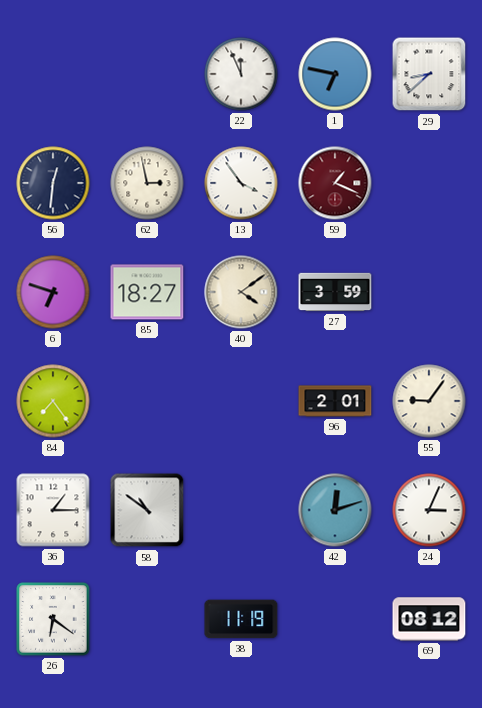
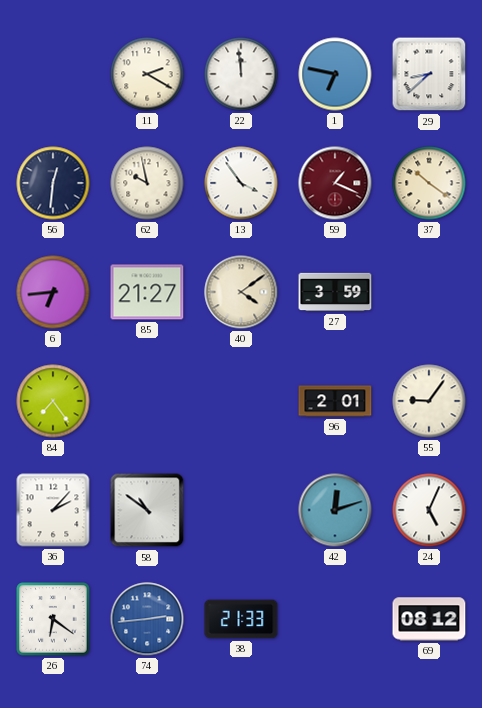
11: none -> 2:20 (147, 74)
22: 11:56 -> 11:59 (241, 74)
62: 2:58 -> 9:58 (147, 183)
37: none -> 10:21 (429, 183)
6: 6:48 -> 6:44 (53, 292)
85: 18:27 -> 21:27 (147, 292)
36: 1:15 -> 2:07 (53, 510)
24: 3:04 -> 5:04 (429, 510)
74: none -> 2:44 (147, 619)
38: 11:19 -> 21:33 (241, 619)
